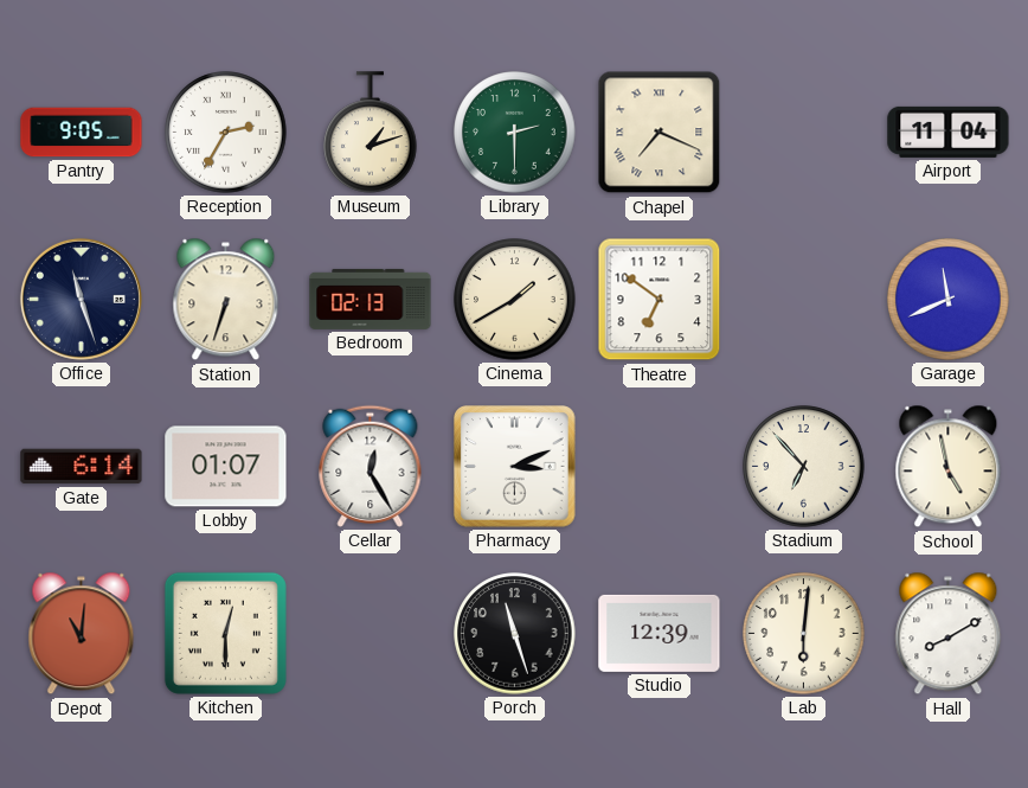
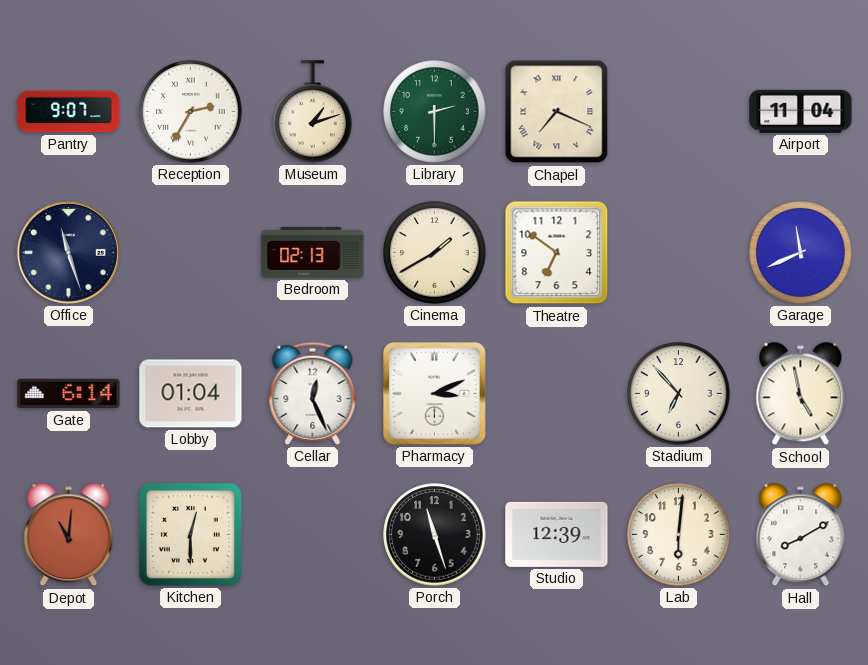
Pantry: 9:05 -> 9:07 (69, 112)
Station: 6:33 -> none (226, 300)
Lobby: 01:07 -> 01:04 (191, 394)
Cellar: 12:25 -> 12:26 (313, 393)
